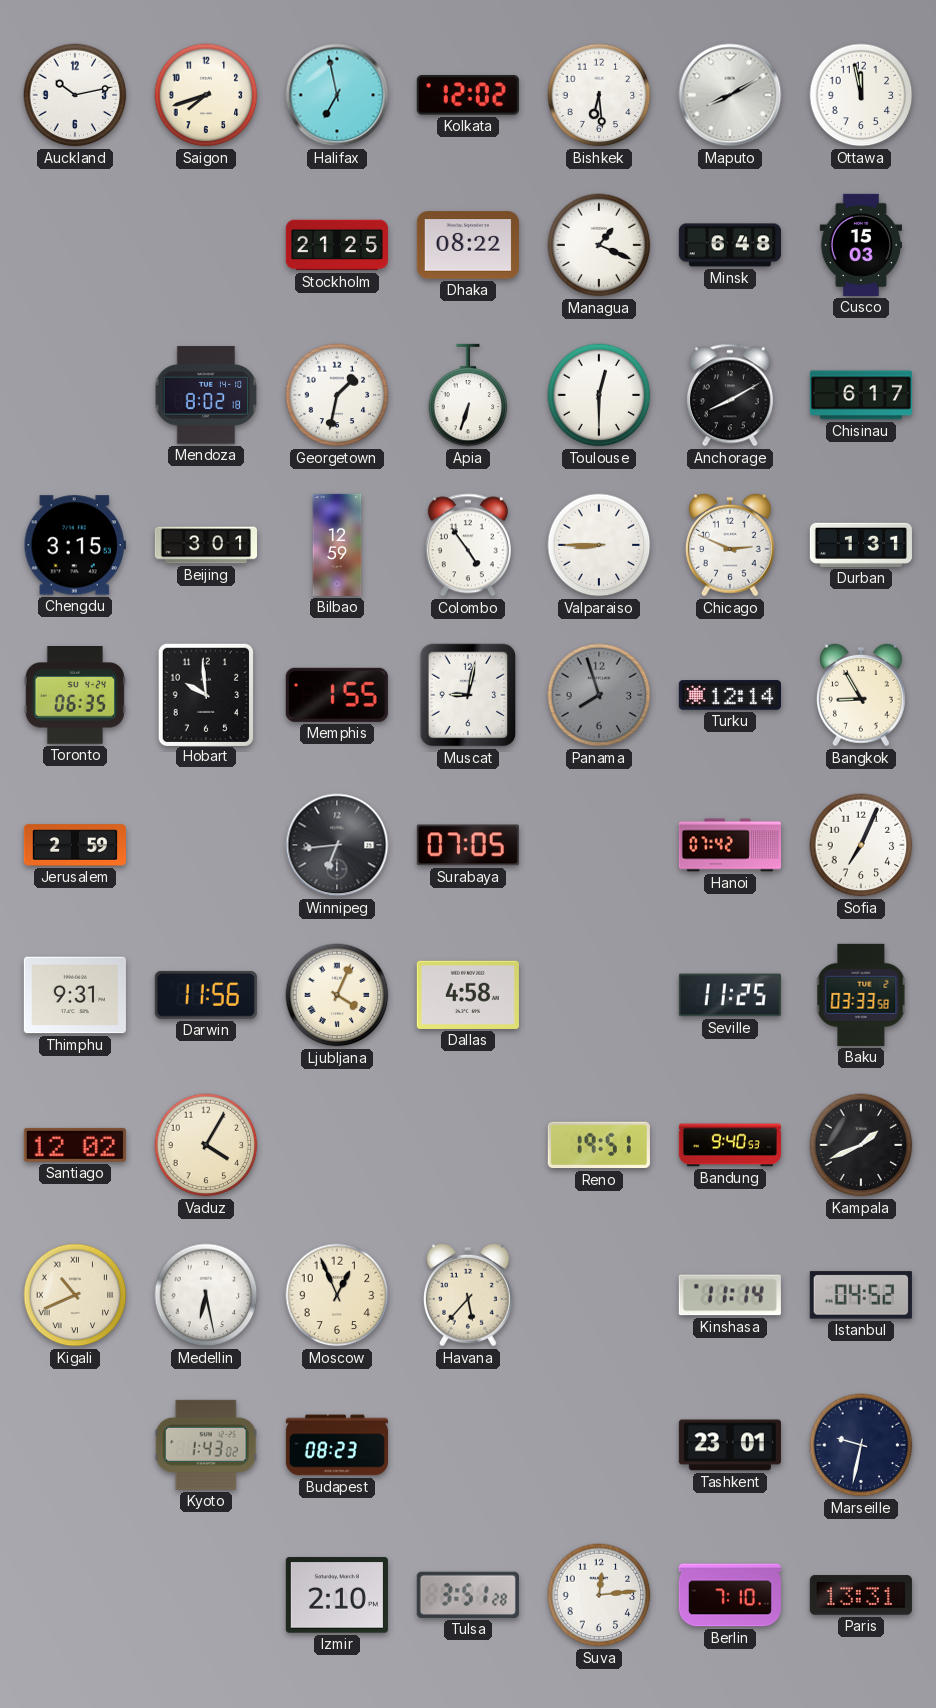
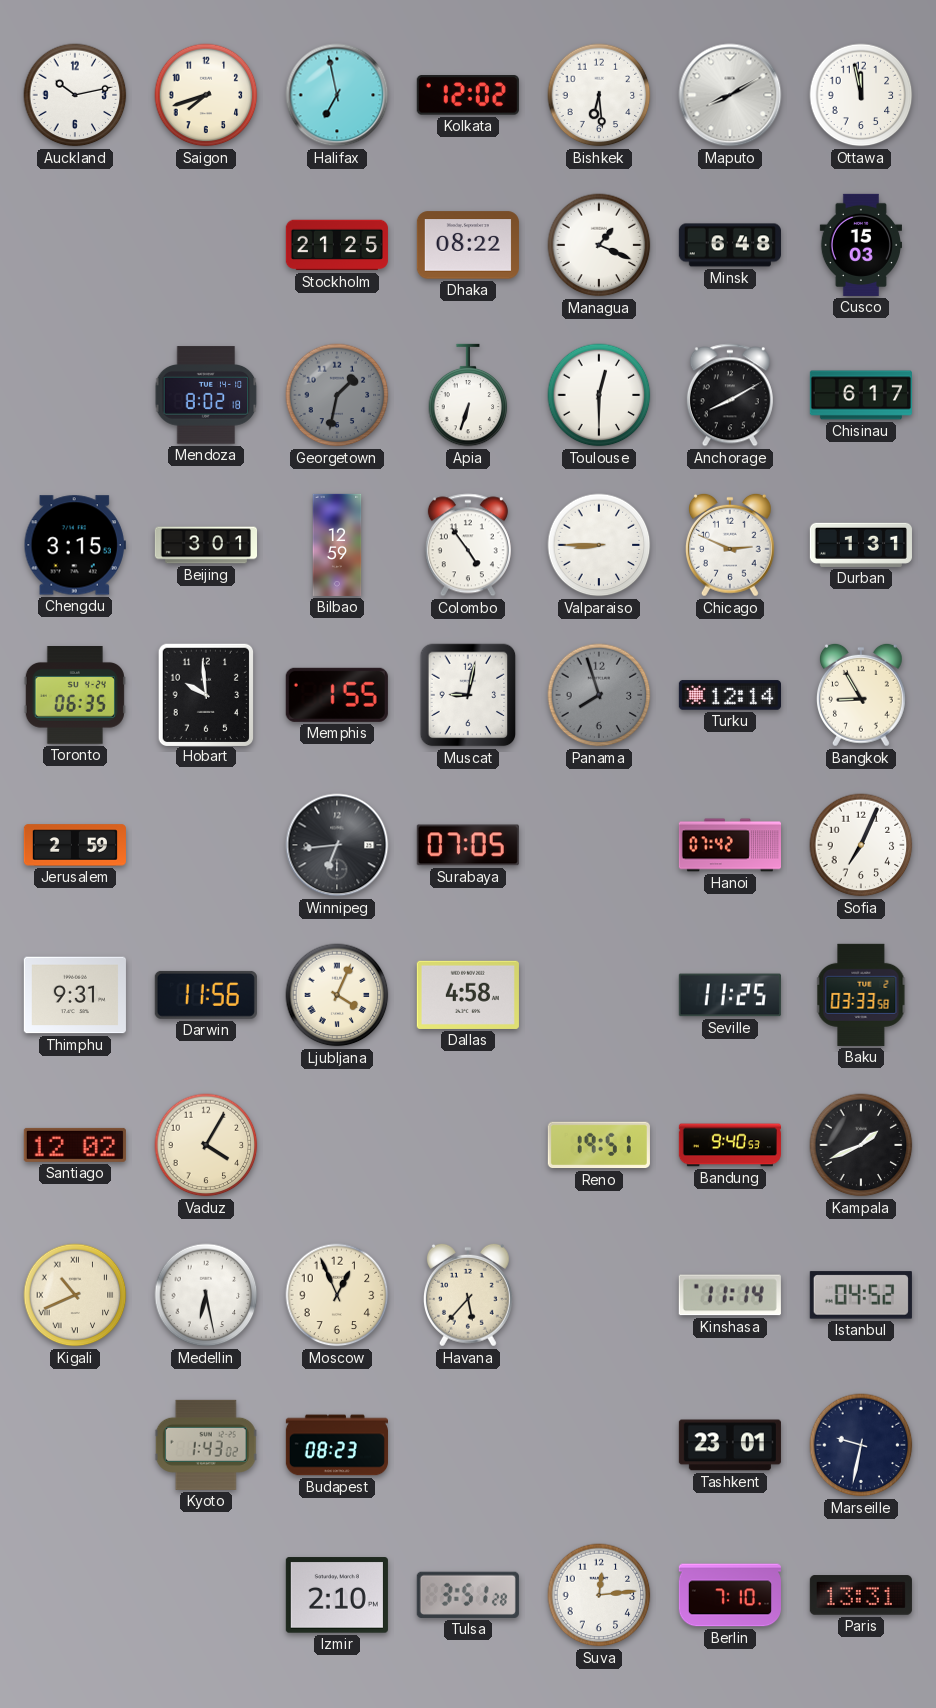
Georgetown dial: white -> grey (337, 395)
